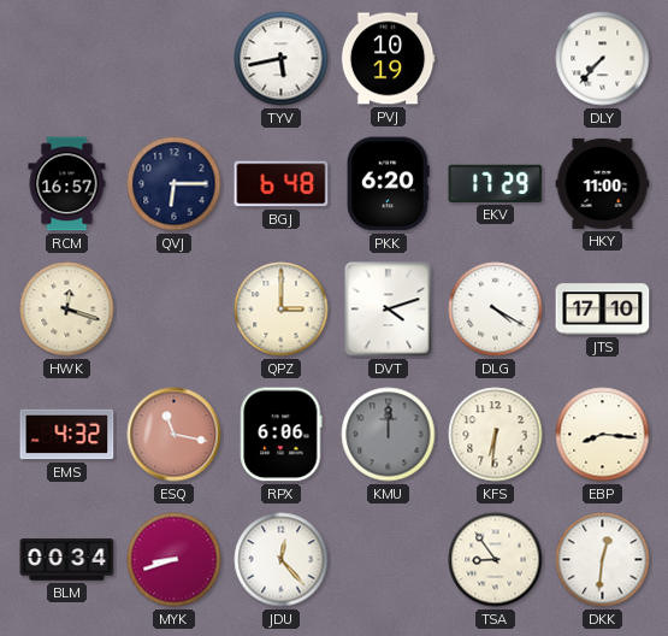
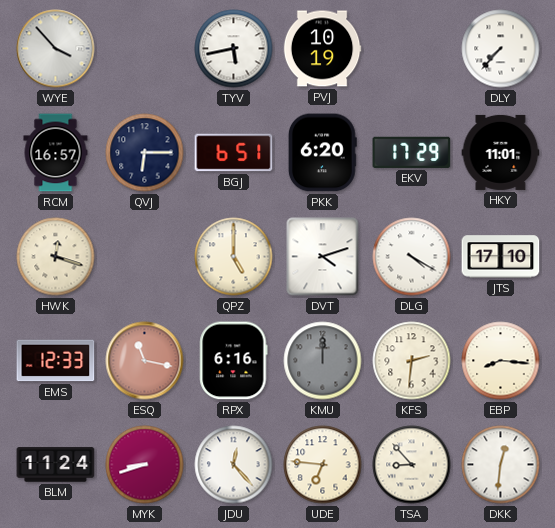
WYE: none -> 3:53 (56, 49)
BGJ: 6:48 -> 6:51 (234, 153)
HKY: 11:00 -> 11:01 (501, 152)
QPZ: 3:00 -> 5:00 (234, 257)
EMS: 4:32 -> 12:33 (56, 361)
RPX: 6:06 -> 6:16 (234, 361)
KFS: 6:31 -> 2:31 (412, 361)
BLM: 00:34 -> 11:24 (56, 465)
UDE: none -> 6:46 (323, 465)
TSA: 8:54 -> 8:53 (412, 465)
